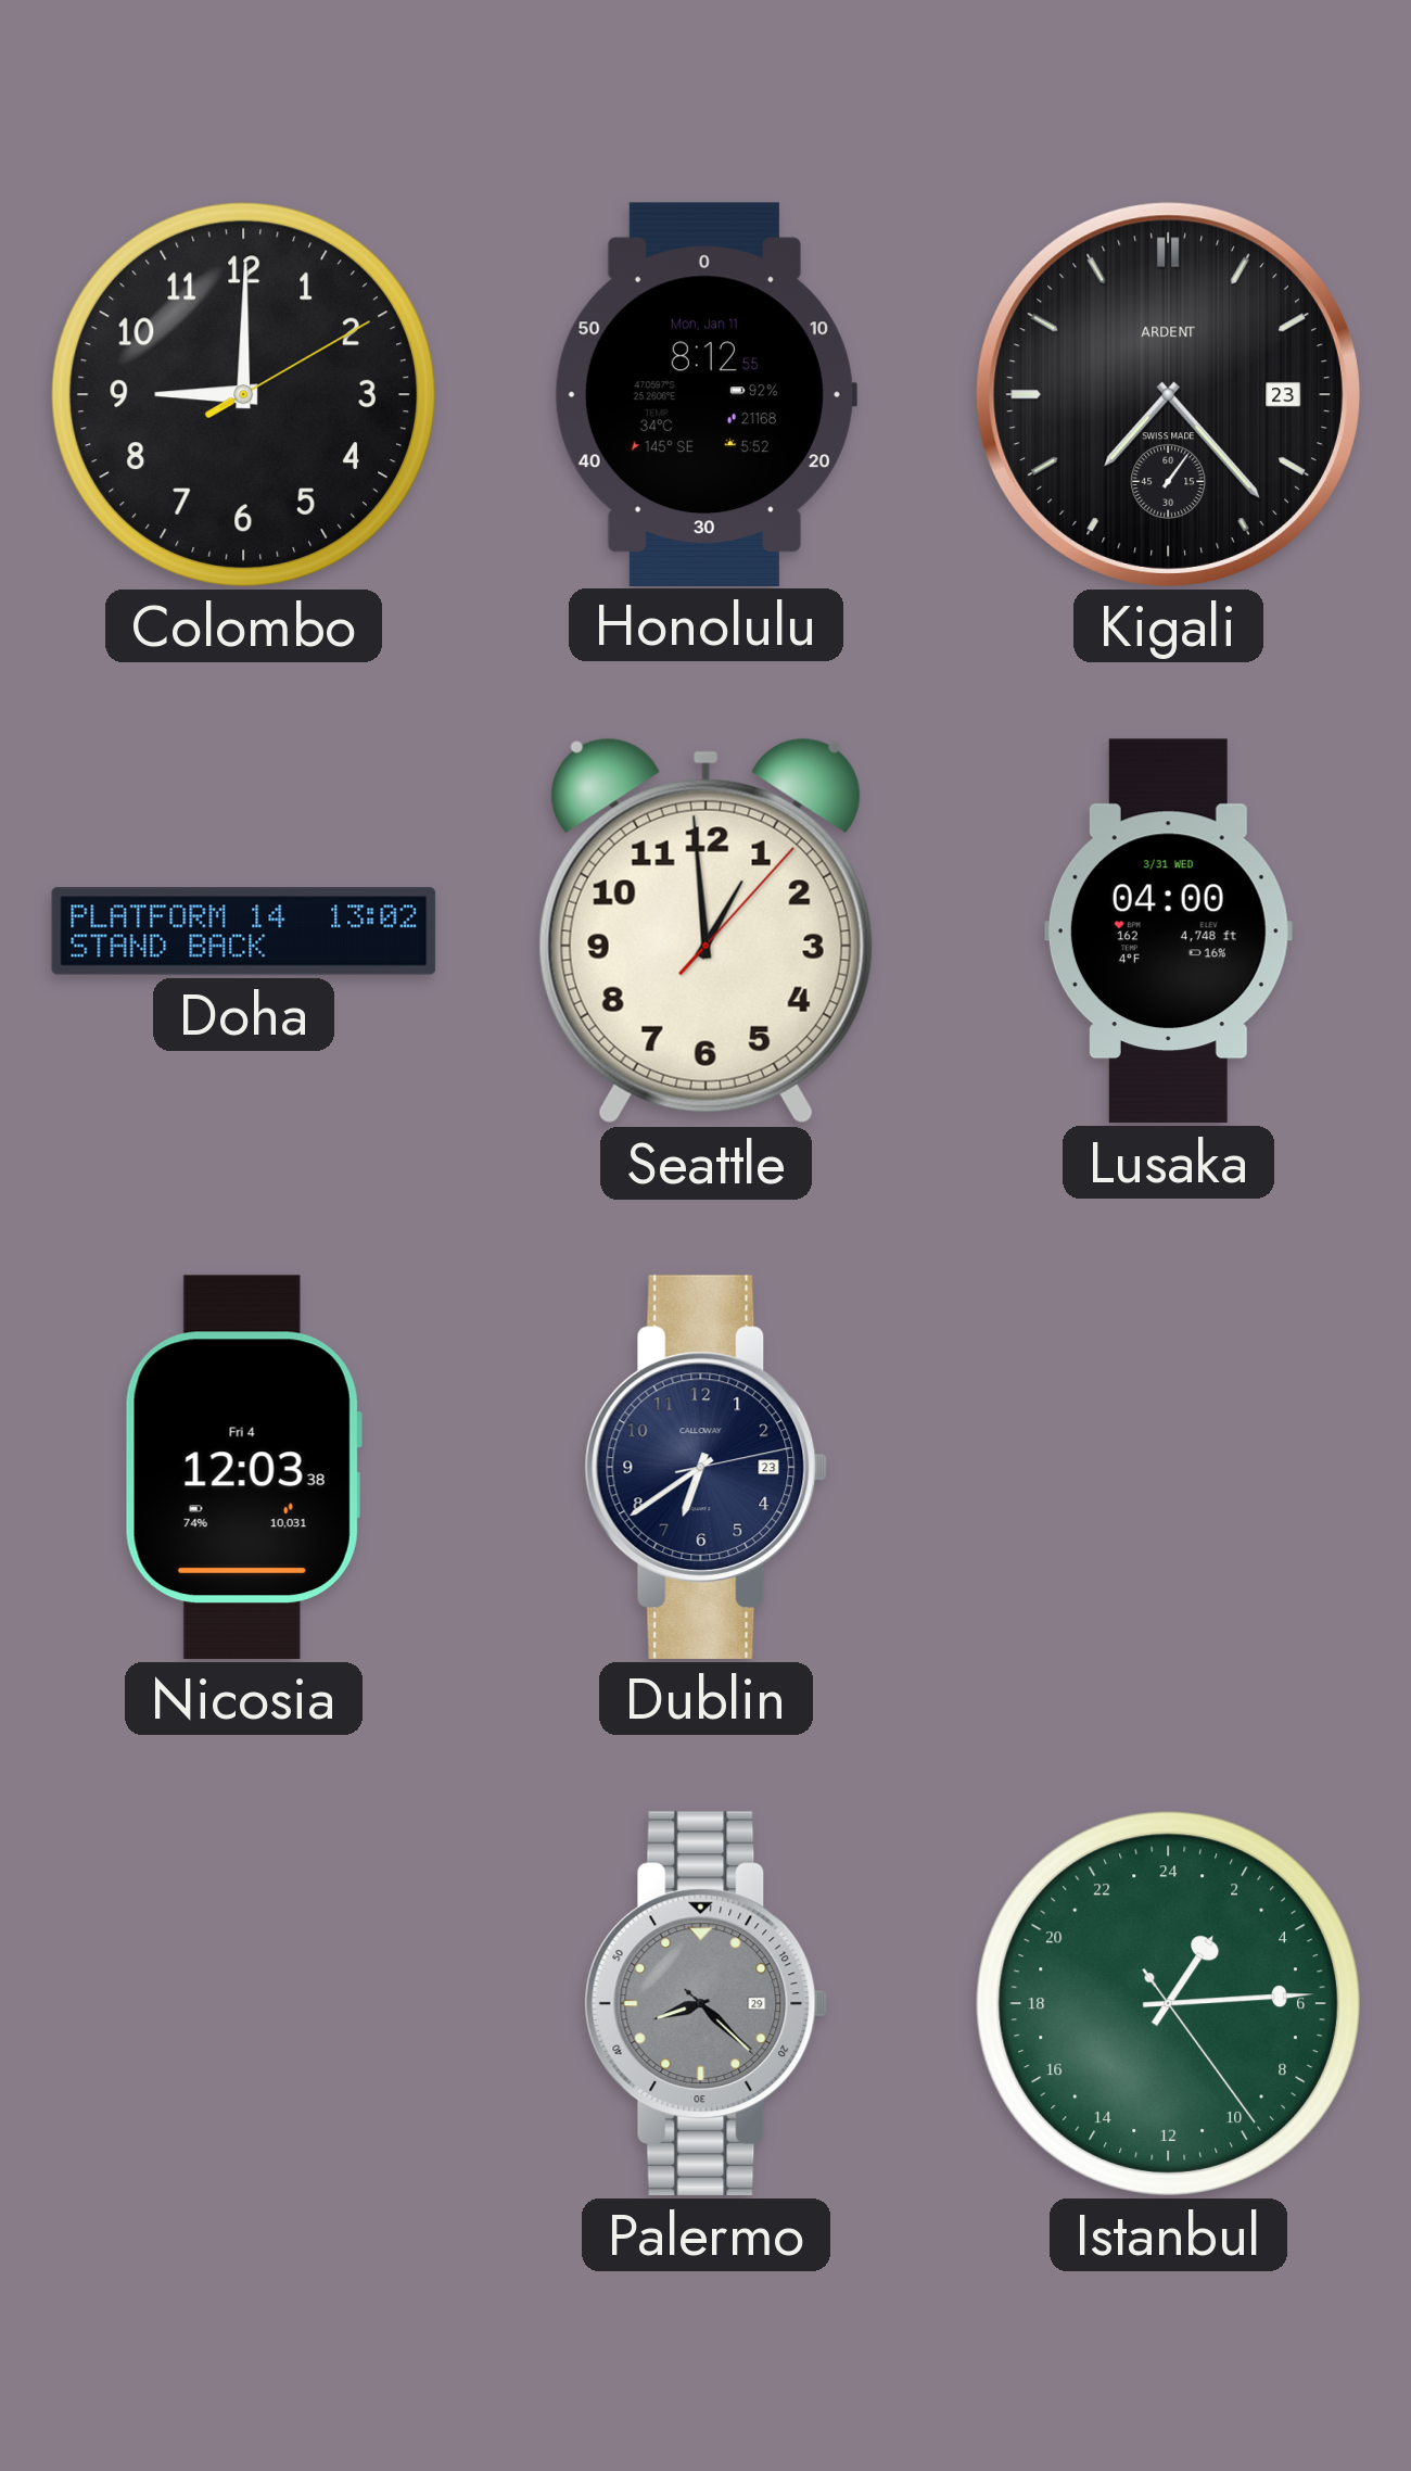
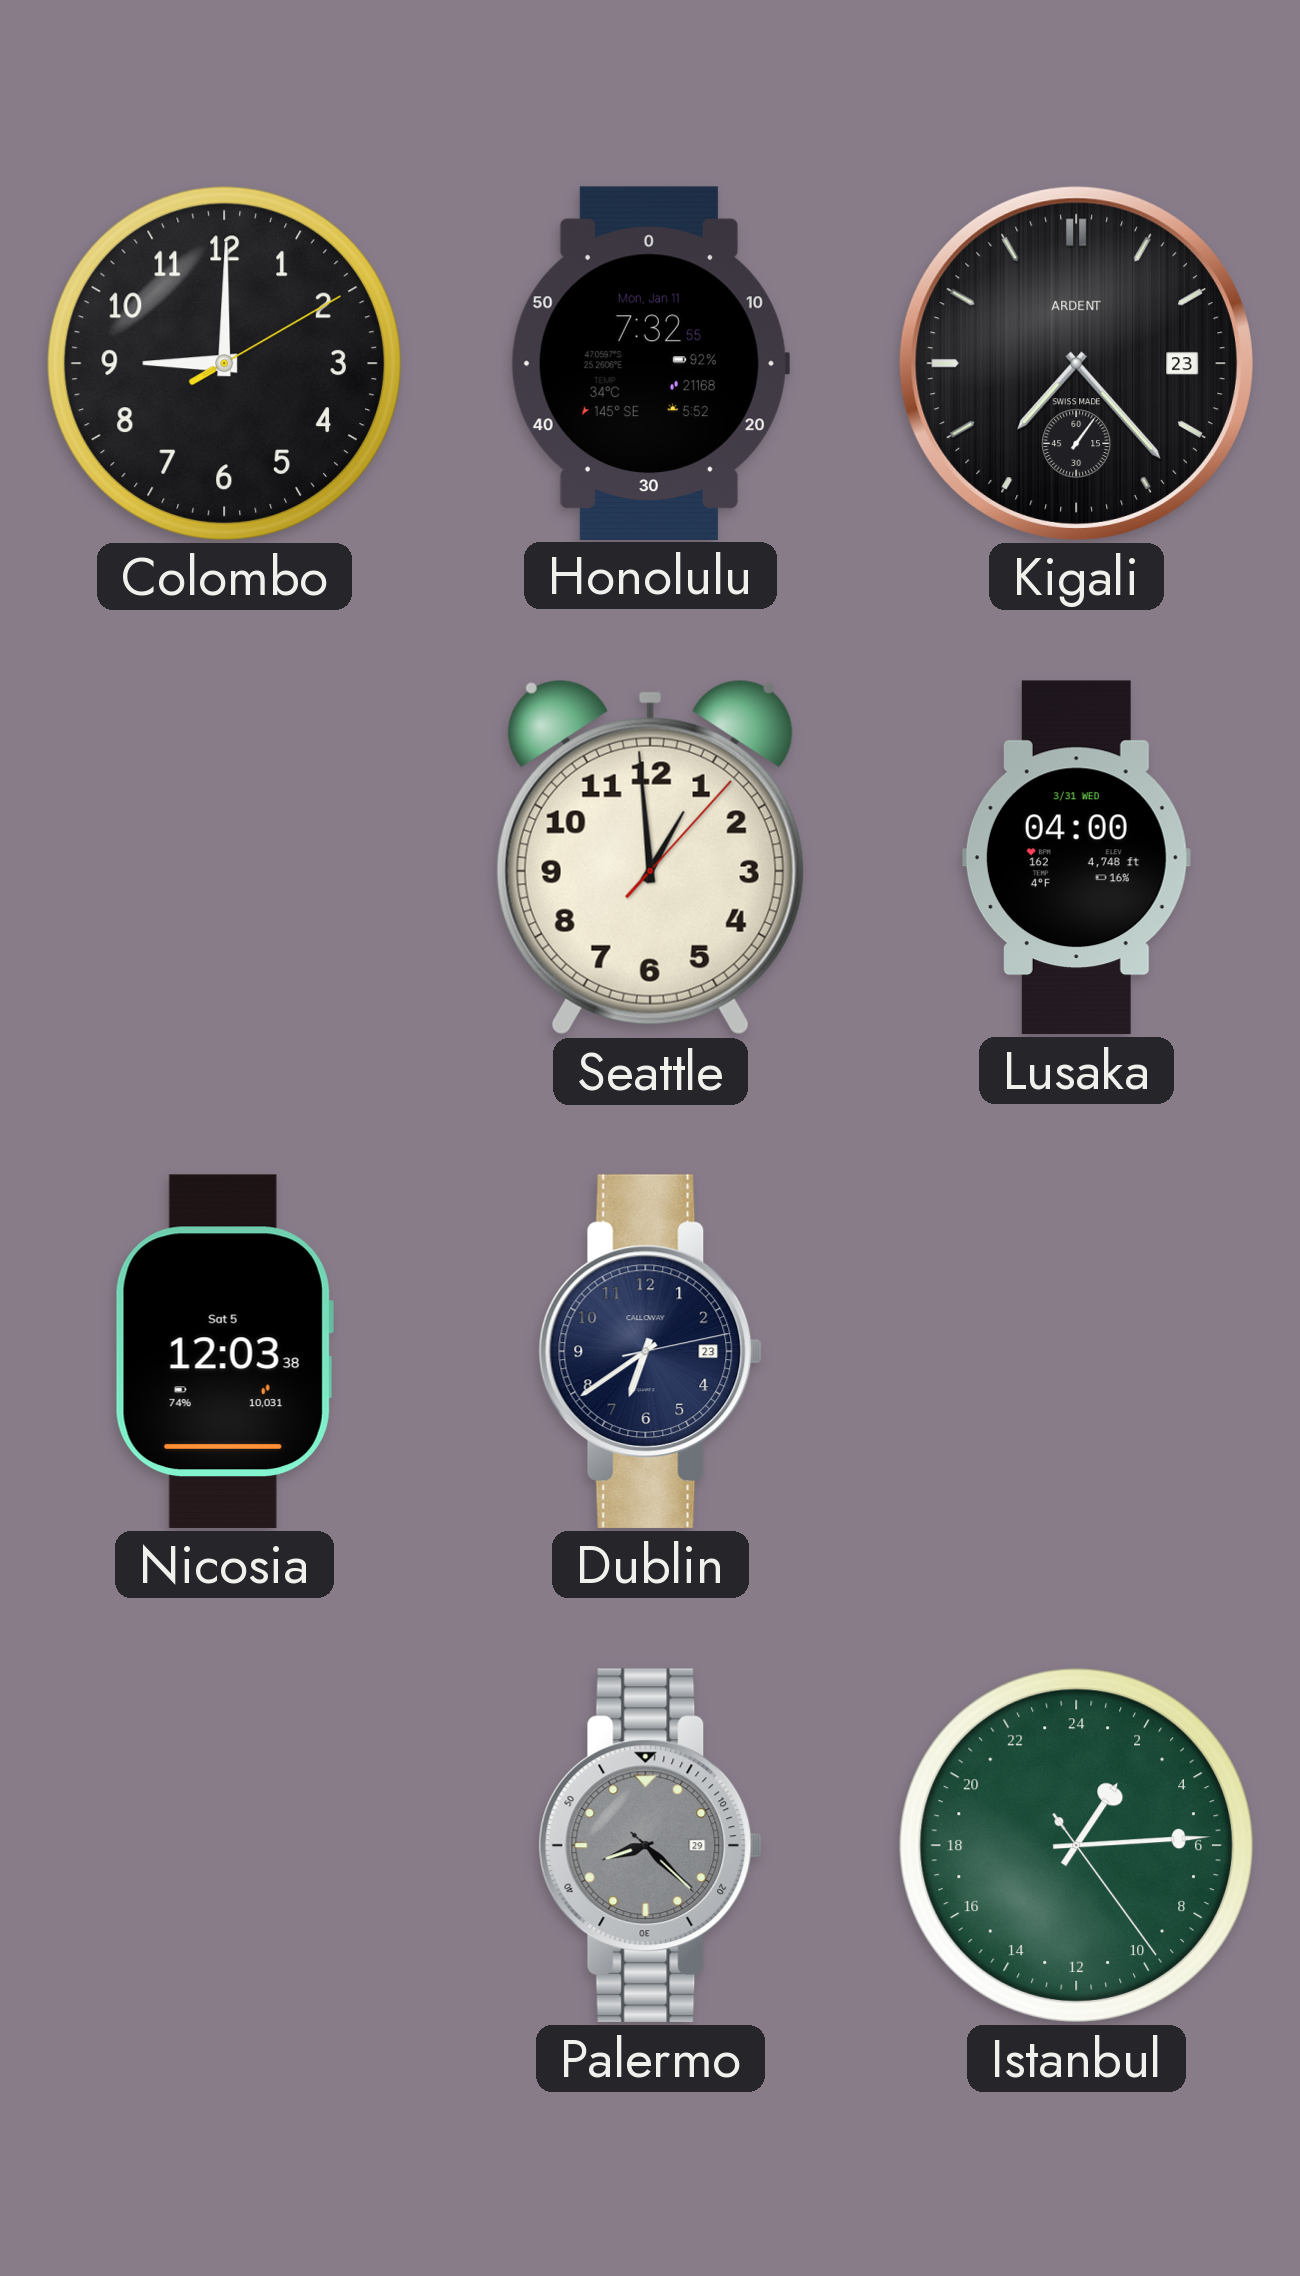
Honolulu: 8:12 -> 7:32 (650, 363)
Doha: 13:02 -> none (244, 932)
Nicosia date: Fri 4 -> Sat 5 (224, 1351)
